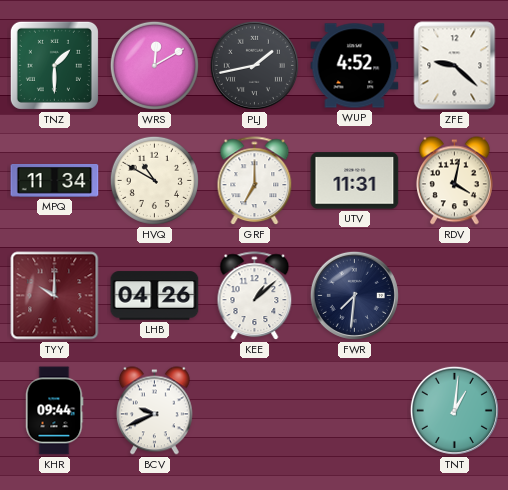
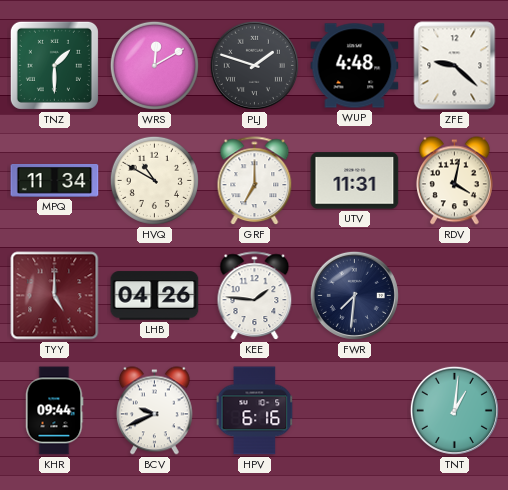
PLJ: 1:43 -> 1:48 (254, 65)
WUP: 4:52 -> 4:48 (355, 66)
TYY: 10:00 -> 5:00 (55, 296)
KEE: 1:08 -> 1:46 (255, 296)
HPV: none -> 6:16 (255, 411)
